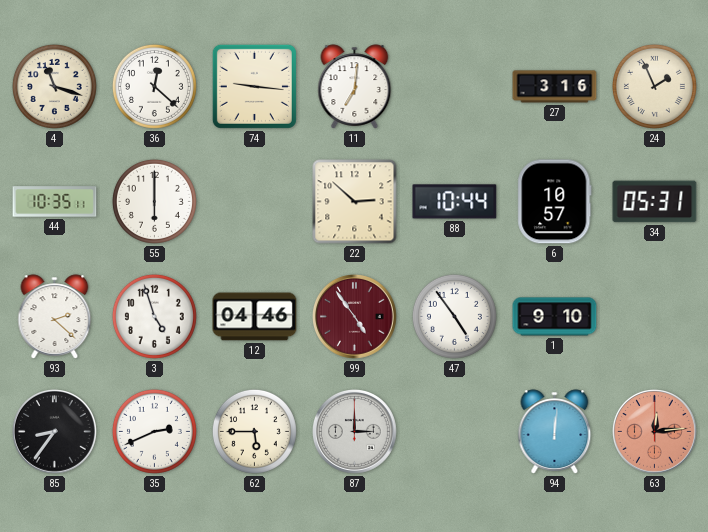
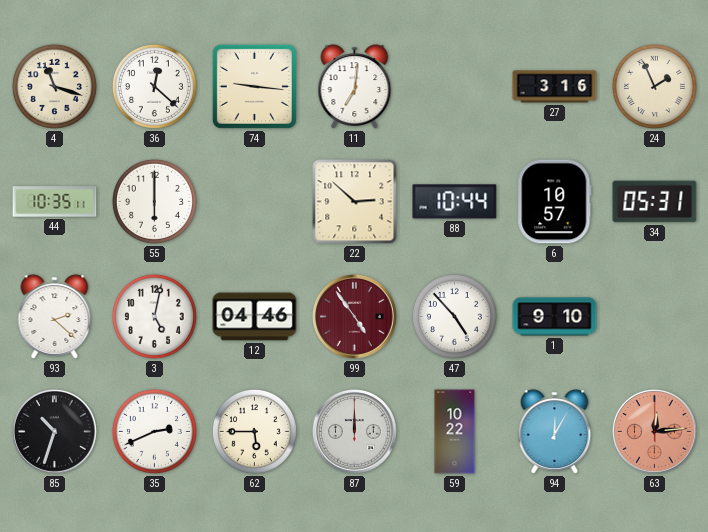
3: 4:57 -> 5:02 (154, 316)
47: 4:54 -> 4:53 (454, 316)
85: 8:36 -> 10:33 (55, 432)
87: 3:00 -> 12:00 (355, 432)
59: none -> 10:22 (455, 432)
94: 12:01 -> 12:05 (555, 432)
